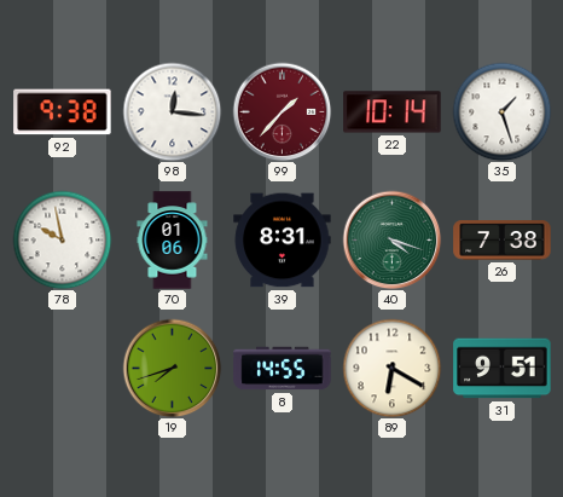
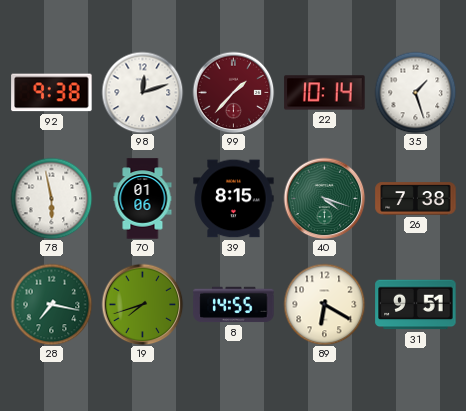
98: 12:16 -> 12:12 (142, 92)
78: 9:58 -> 5:58 (51, 198)
39: 8:31 -> 8:15 (234, 199)
28: none -> 7:17 (51, 304)
